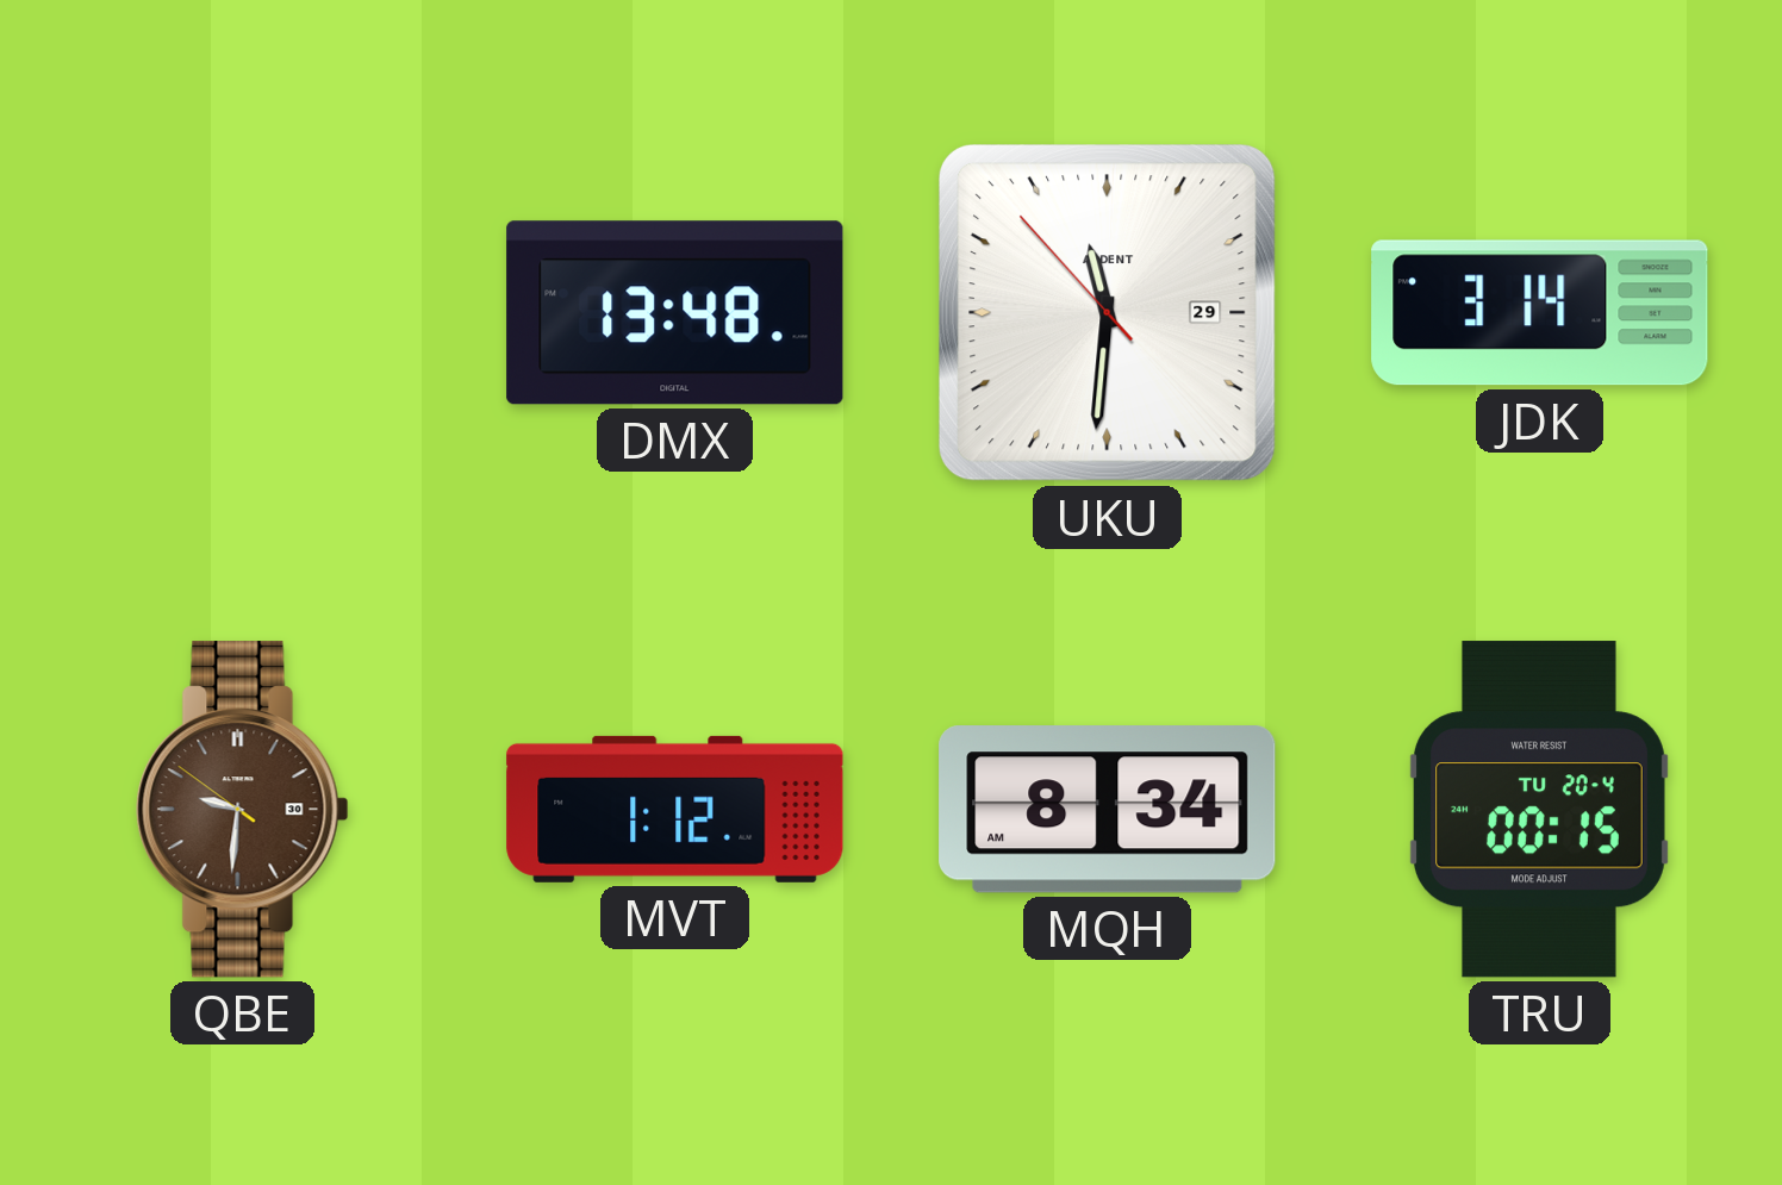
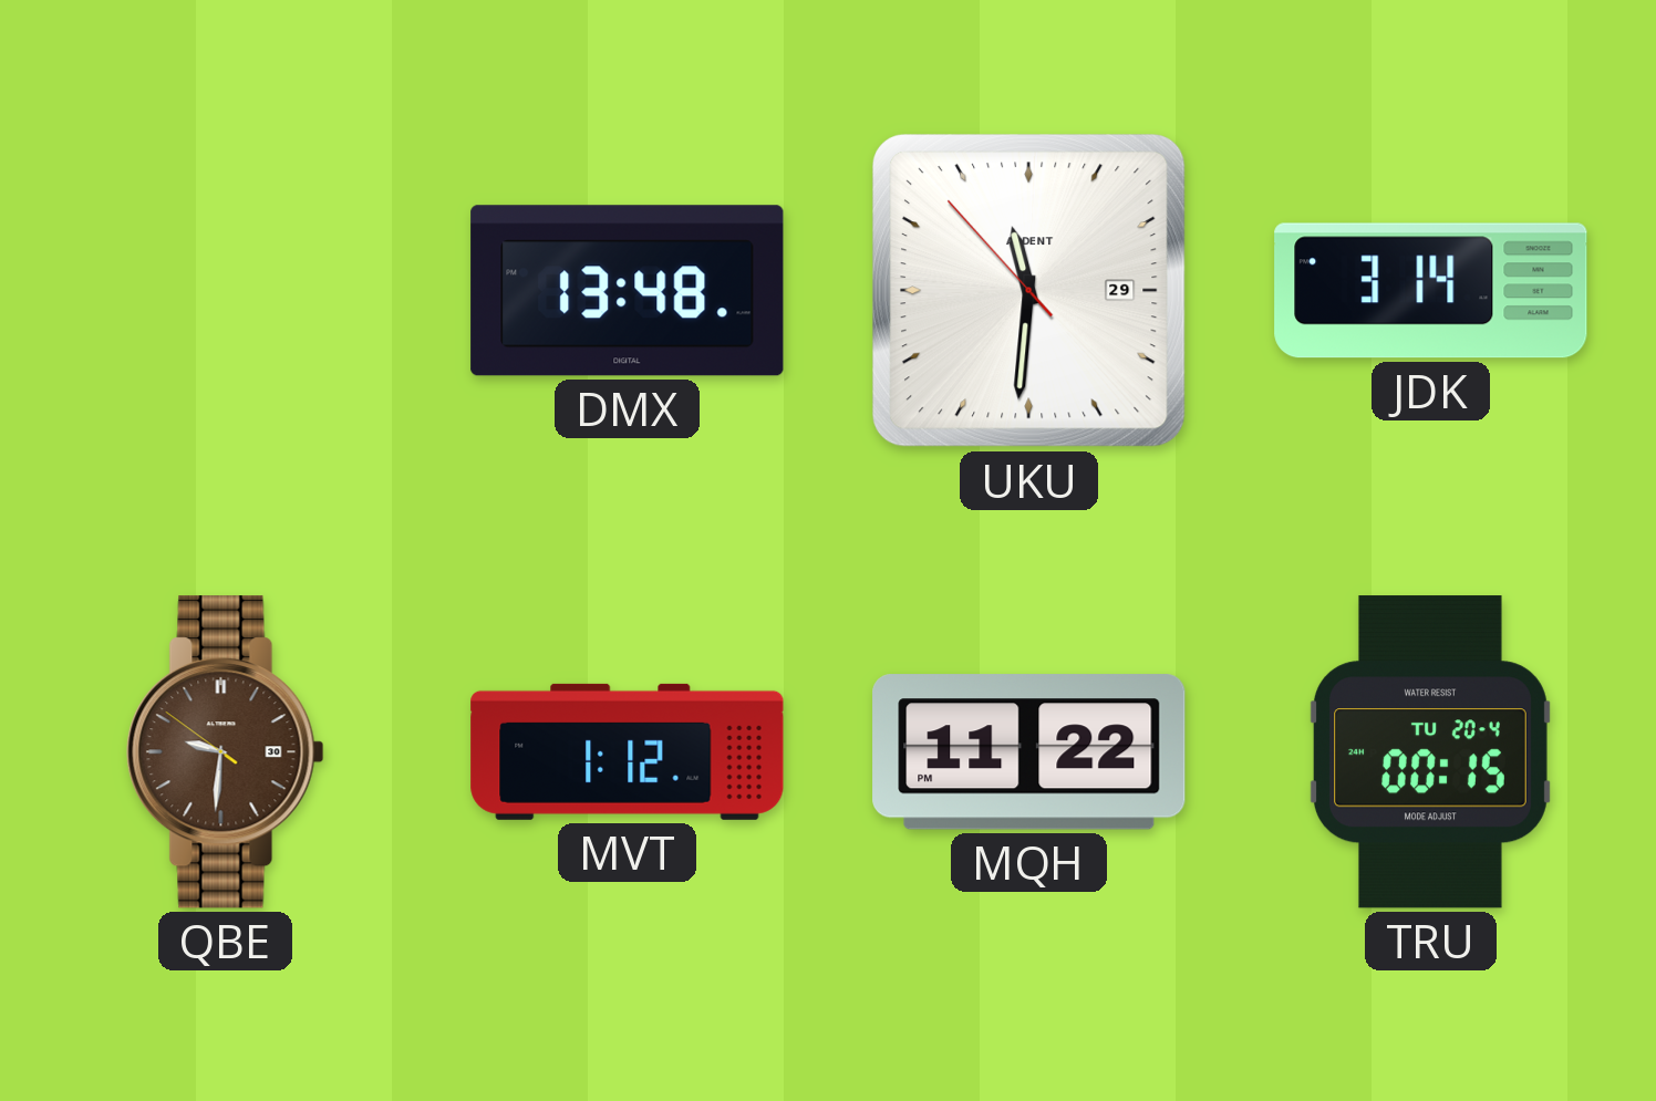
MQH: 8:34 -> 11:22 (1029, 752)
